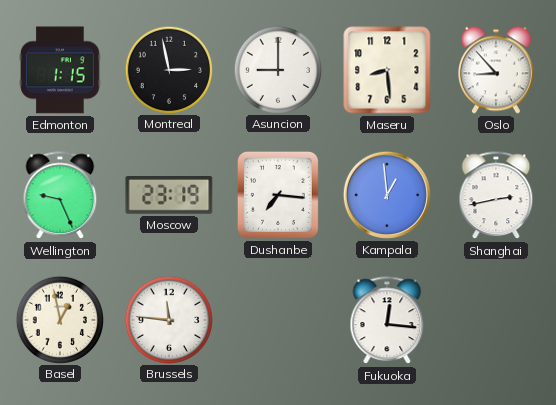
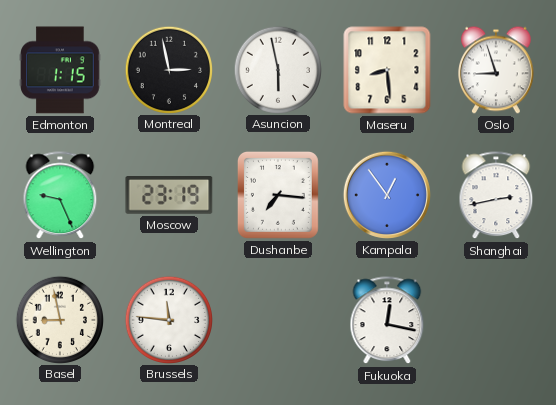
Asuncion: 9:00 -> 5:58 (277, 69)
Oslo: 8:53 -> 8:57 (497, 70)
Kampala: 12:59 -> 12:54 (387, 195)
Basel: 12:58 -> 8:58 (59, 319)
Fukuoka: 12:16 -> 12:17 (387, 321)
